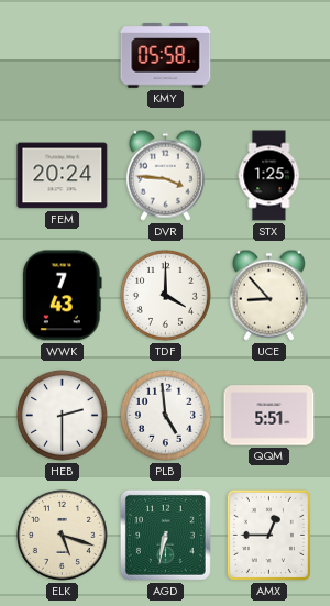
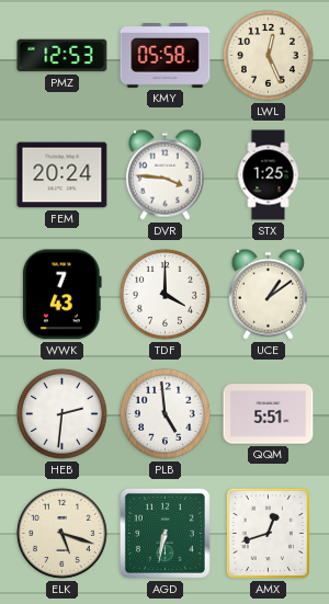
PMZ: none -> 12:53 (63, 56)
LWL: none -> 12:26 (268, 55)
UCE: 8:53 -> 1:09 (268, 294)
HEB: 2:30 -> 2:31 (61, 413)
AMX: 12:45 -> 12:42 (268, 533)
